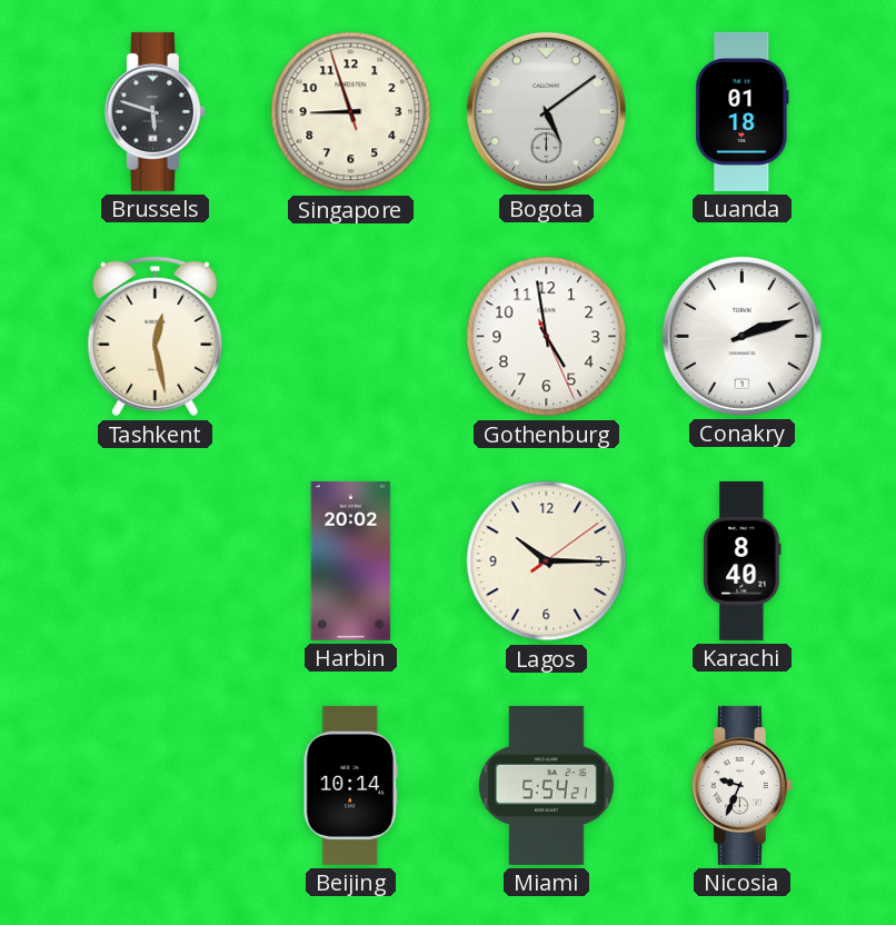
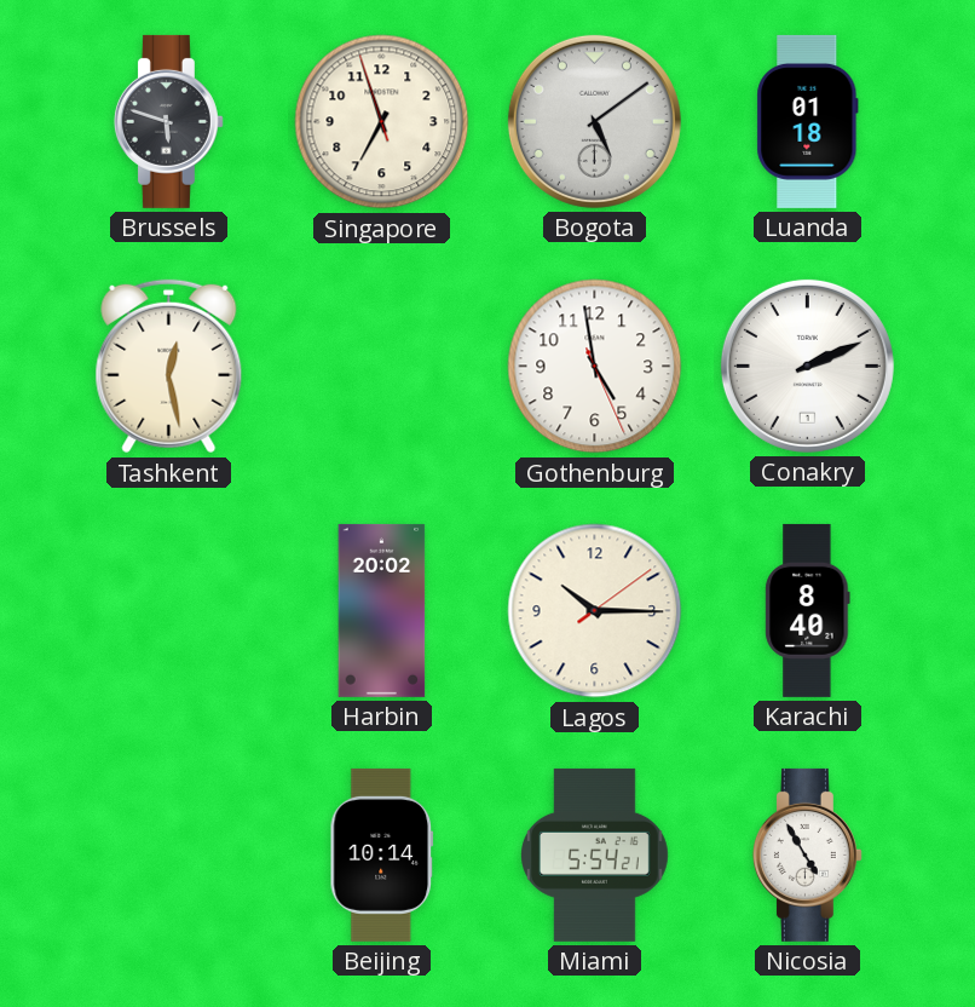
Singapore: 8:56 -> 6:56 (382, 122)
Conakry: 2:12 -> 2:11 (807, 366)
Nicosia: 9:34 -> 4:55 (807, 854)
